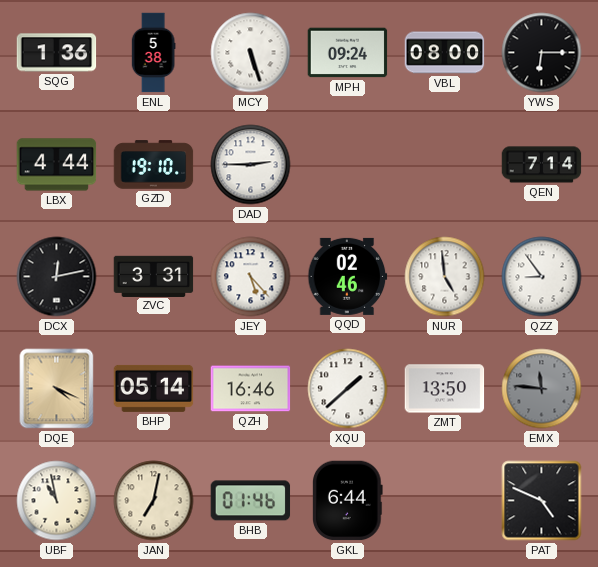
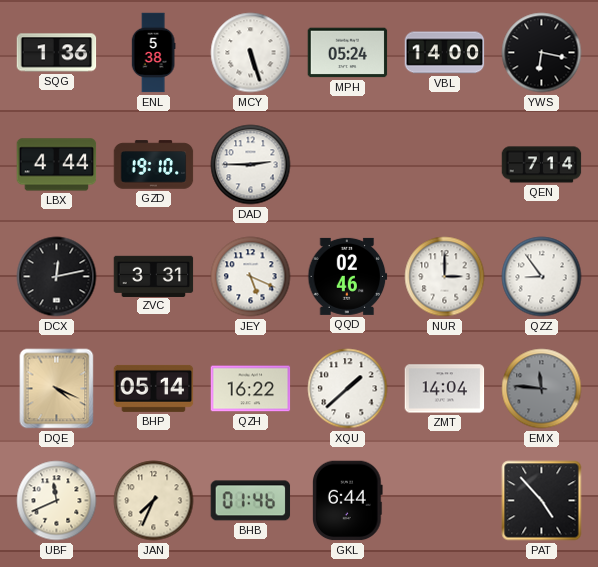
MPH: 09:24 -> 05:24 (348, 53)
VBL: 08:00 -> 14:00 (445, 53)
YWS: 6:15 -> 6:17 (542, 53)
JEY: 5:23 -> 5:19 (251, 277)
NUR: 4:59 -> 3:00 (445, 277)
QZH: 16:46 -> 16:22 (251, 389)
ZMT: 13:50 -> 14:04 (445, 389)
UBF: 10:58 -> 11:41 (57, 501)
JAN: 7:02 -> 7:34 (154, 501)
PAT: 4:49 -> 4:53 (542, 501)
